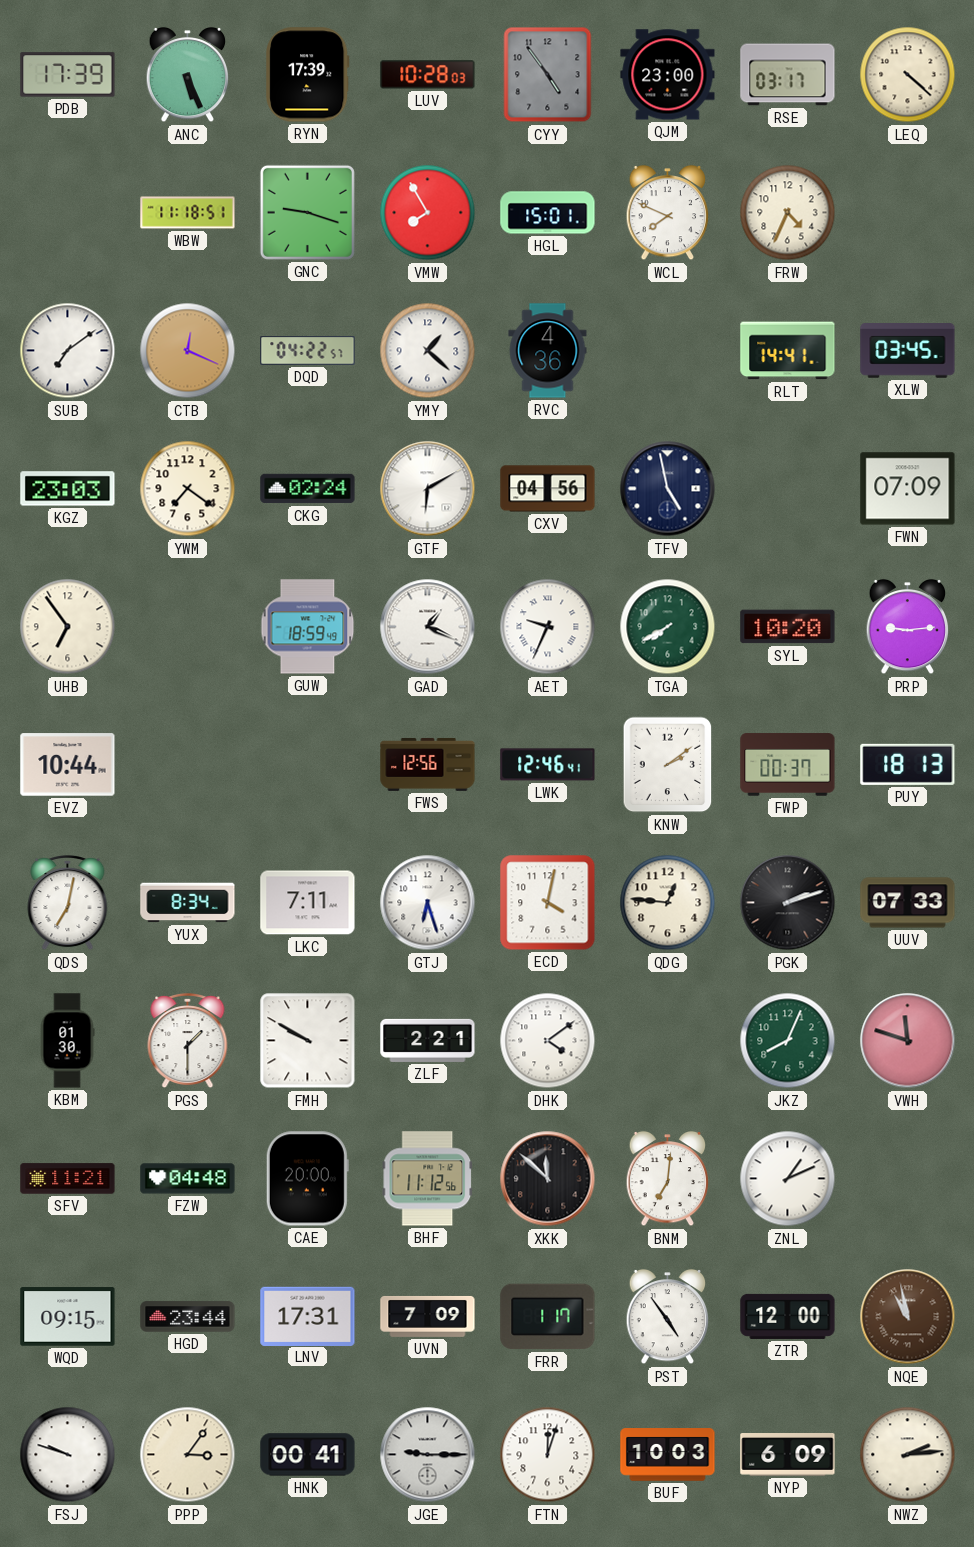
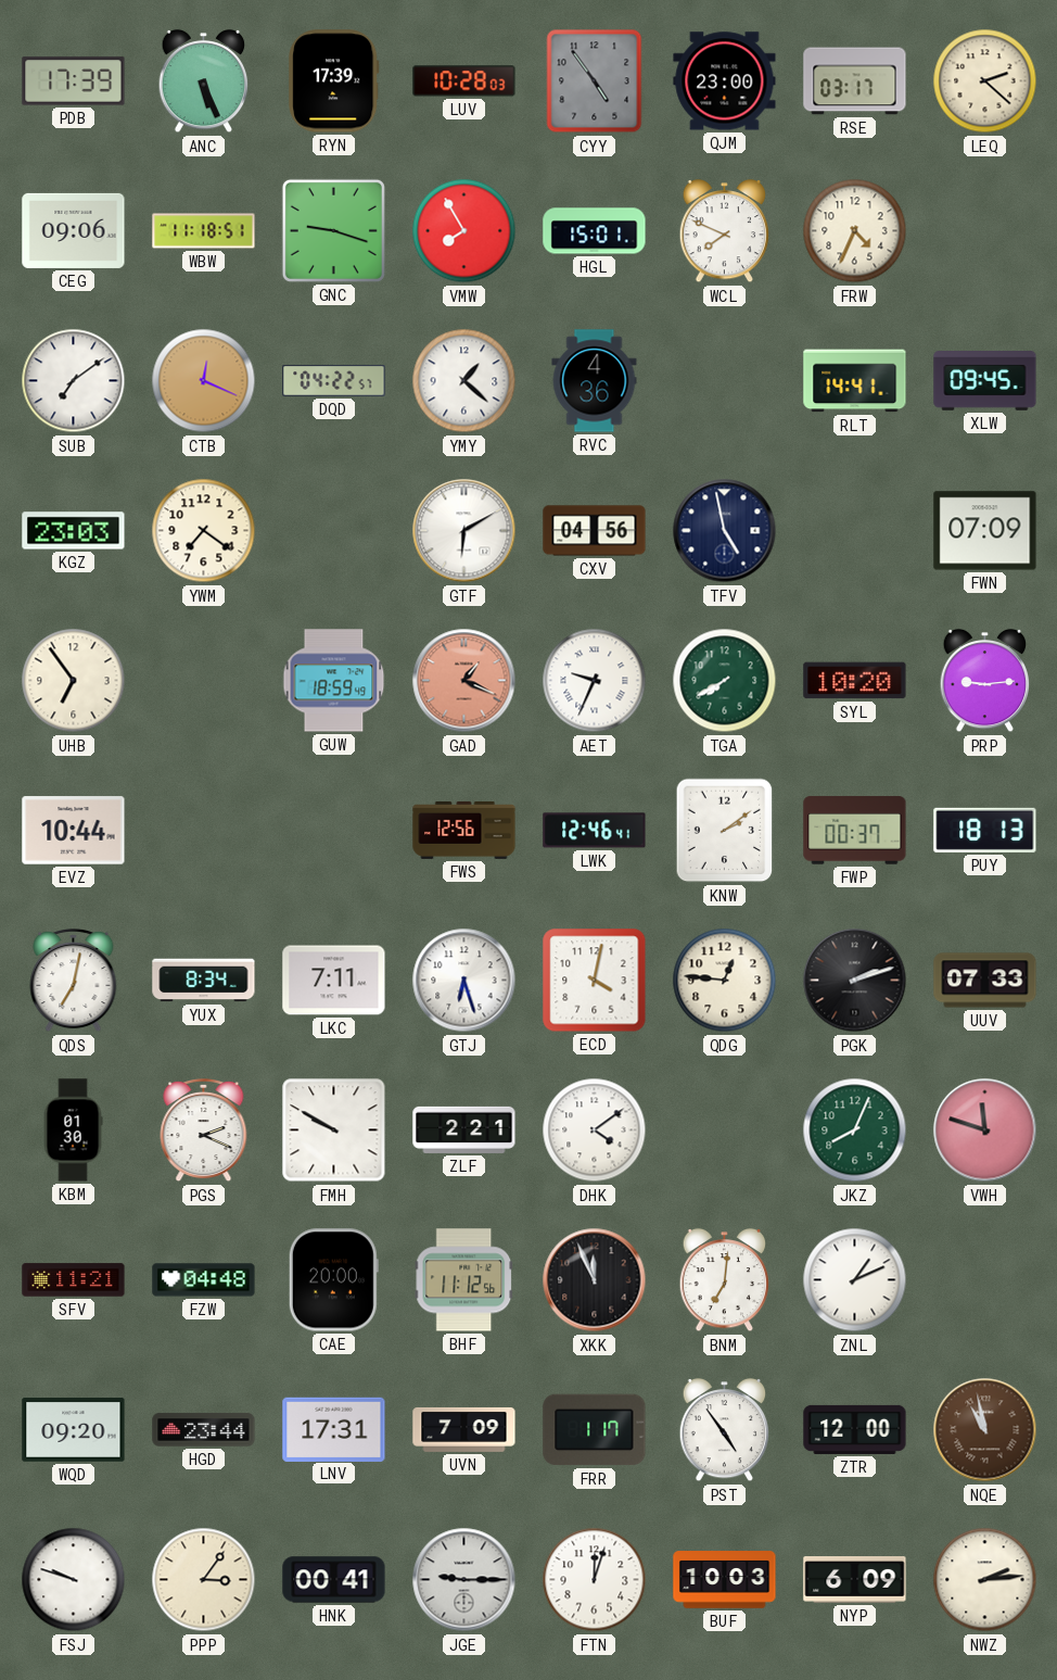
LEQ: 4:22 -> 2:22 (985, 81)
CEG: none -> 09:06 (74, 230)
XLW: 03:45 -> 09:45 (985, 381)
CKG: 02:24 -> none (308, 489)
GAD dial: white -> salmon (464, 681)
PGS: 1:30 -> 2:19 (204, 1132)
XKK: 11:52 -> 11:56 (595, 1280)
WQD: 09:15 -> 09:20 (74, 1430)
